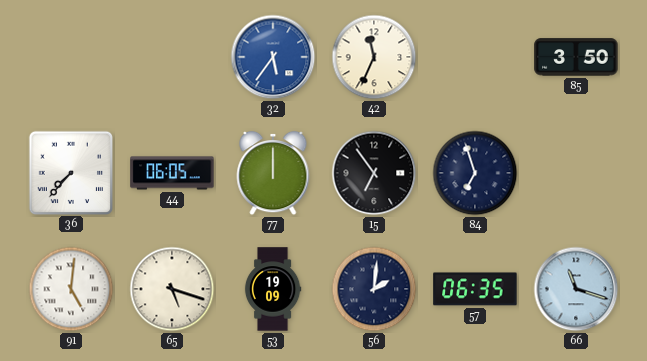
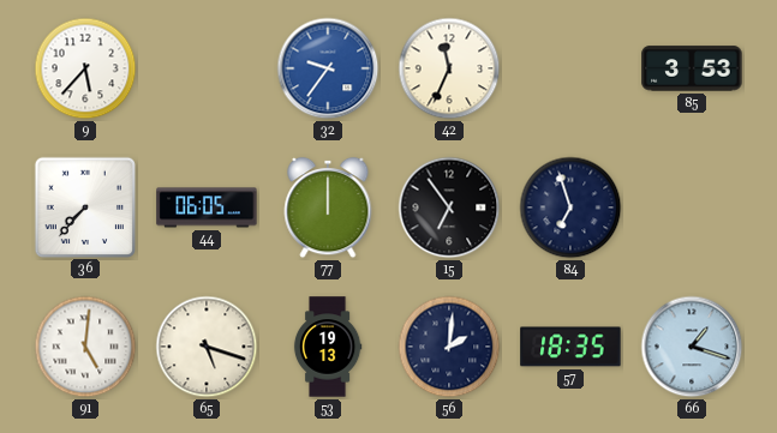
9: none -> 5:37 (85, 68)
32: 5:36 -> 9:36 (328, 68)
85: 3:50 -> 3:53 (692, 68)
53: 19:09 -> 19:13 (328, 347)
57: 06:35 -> 18:35 (570, 347)
66: 11:18 -> 1:18 (692, 347)
